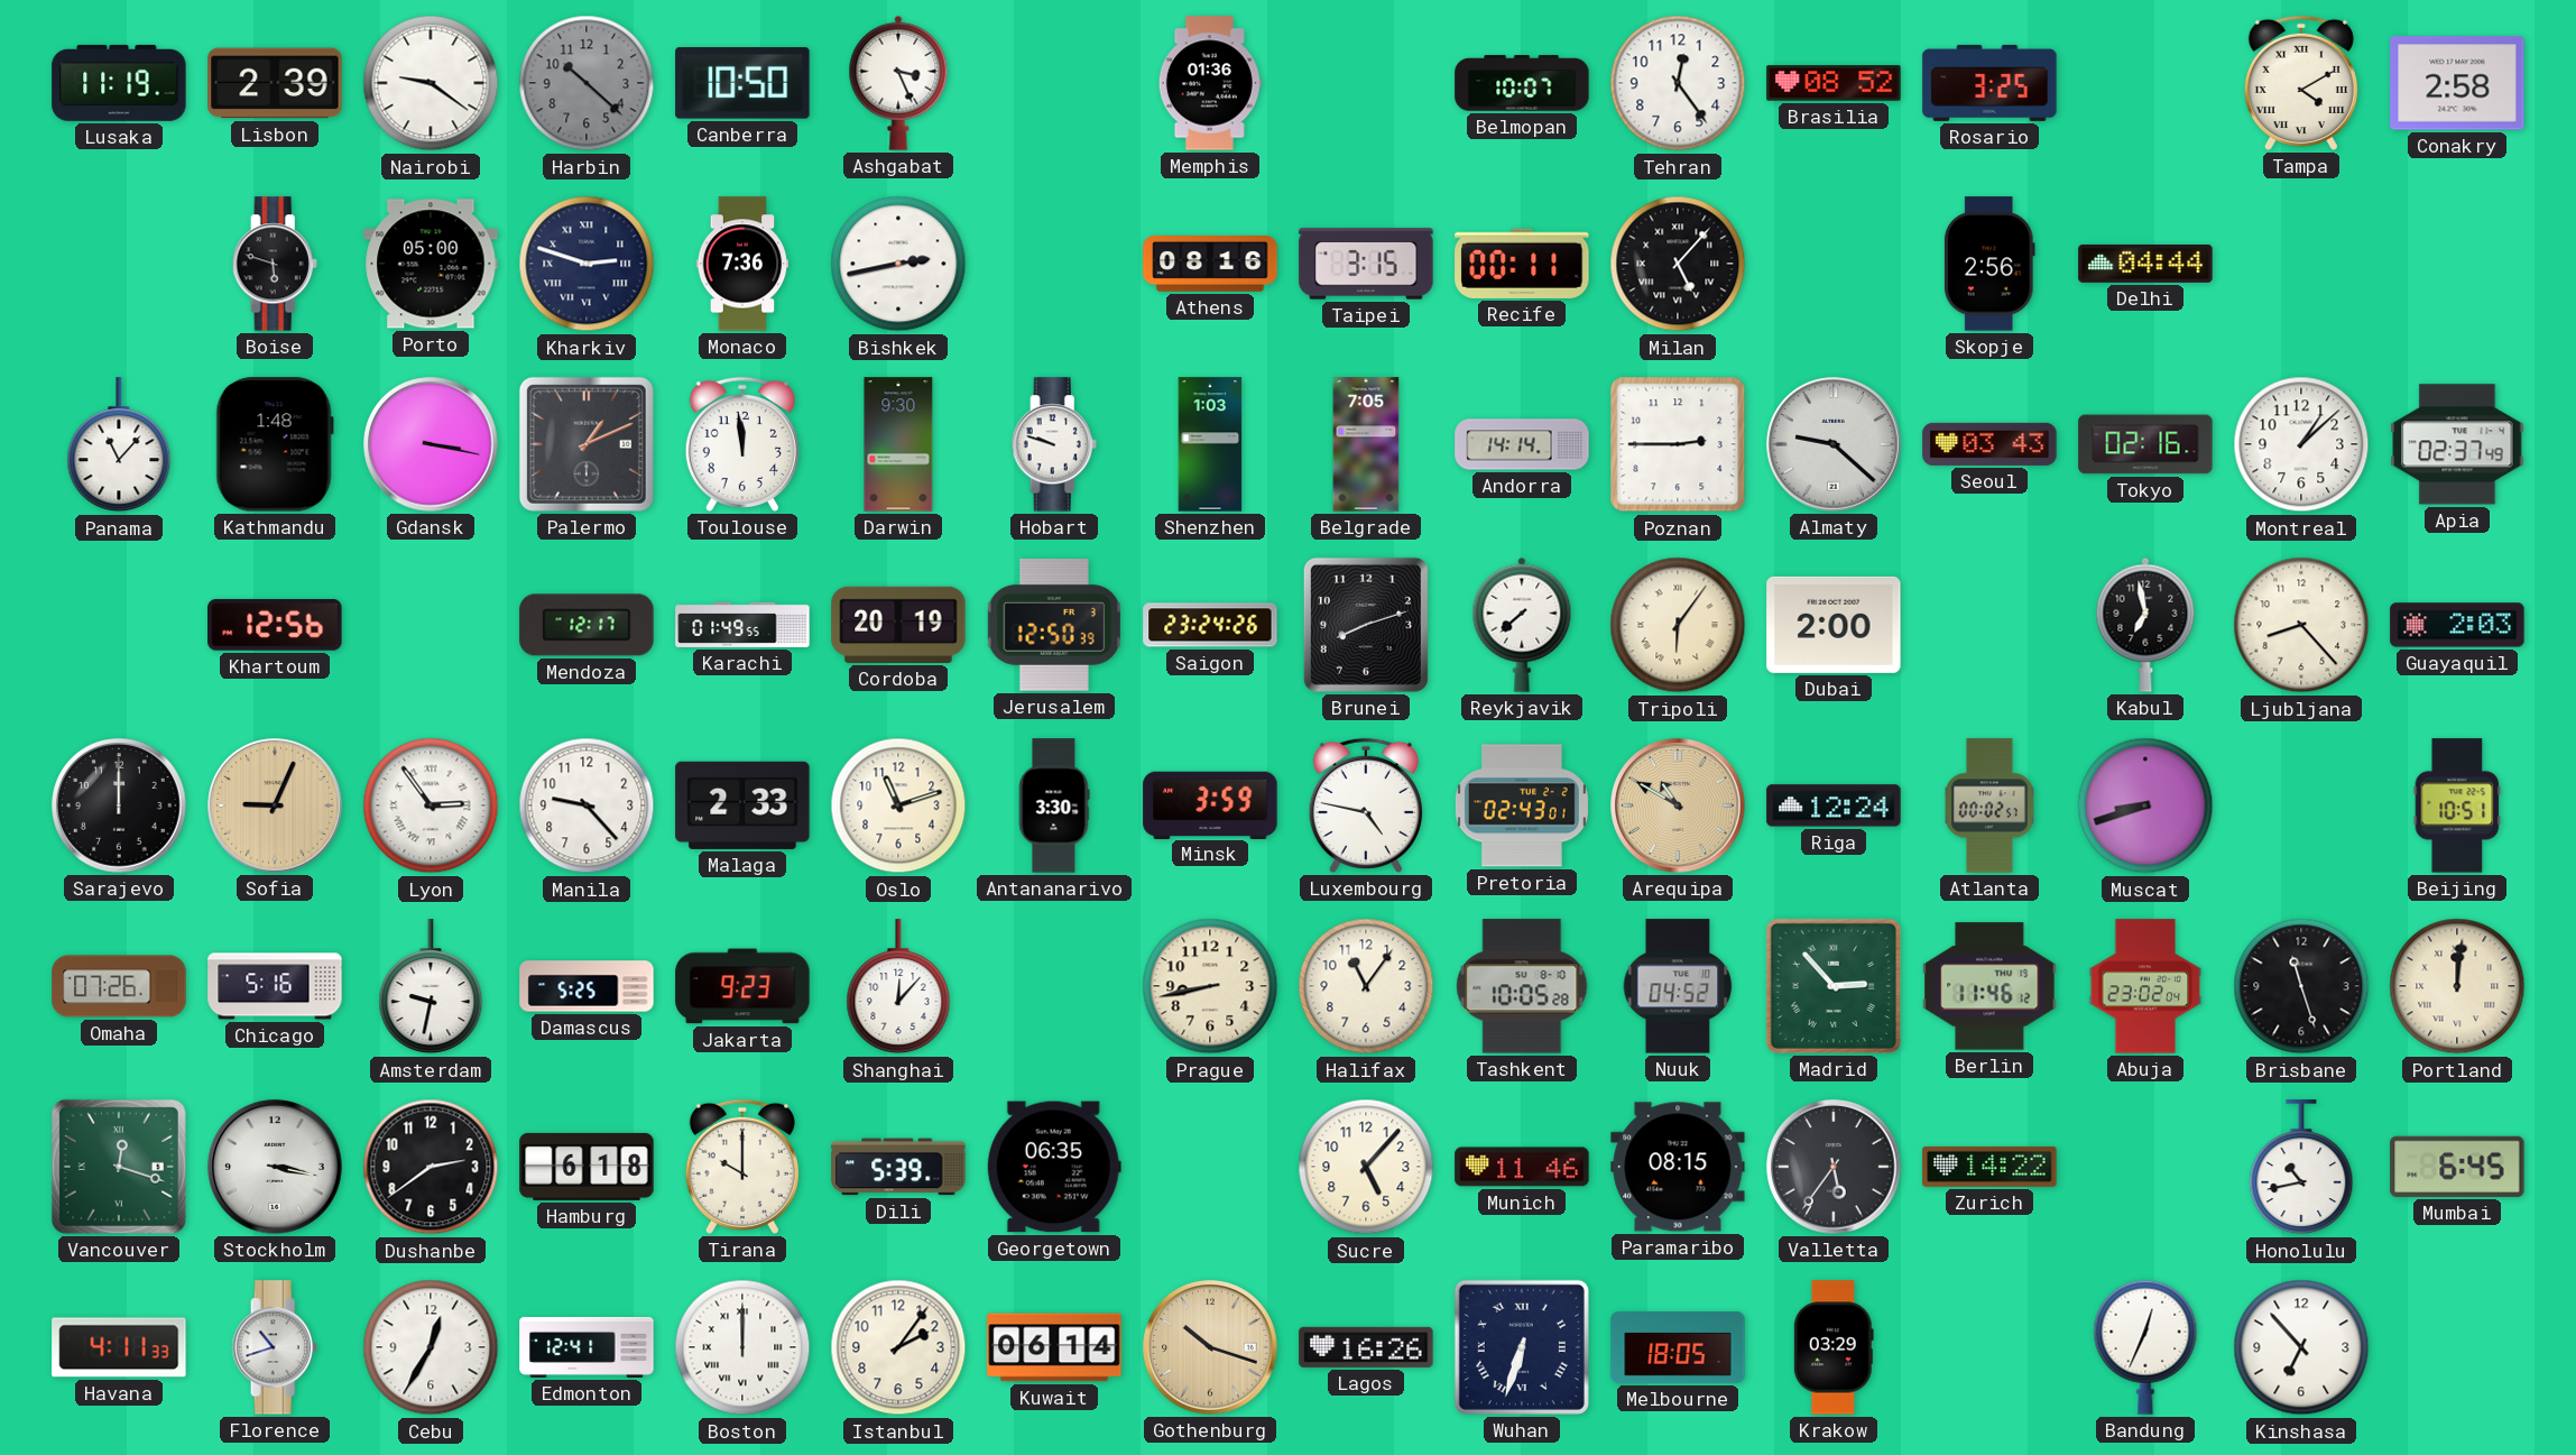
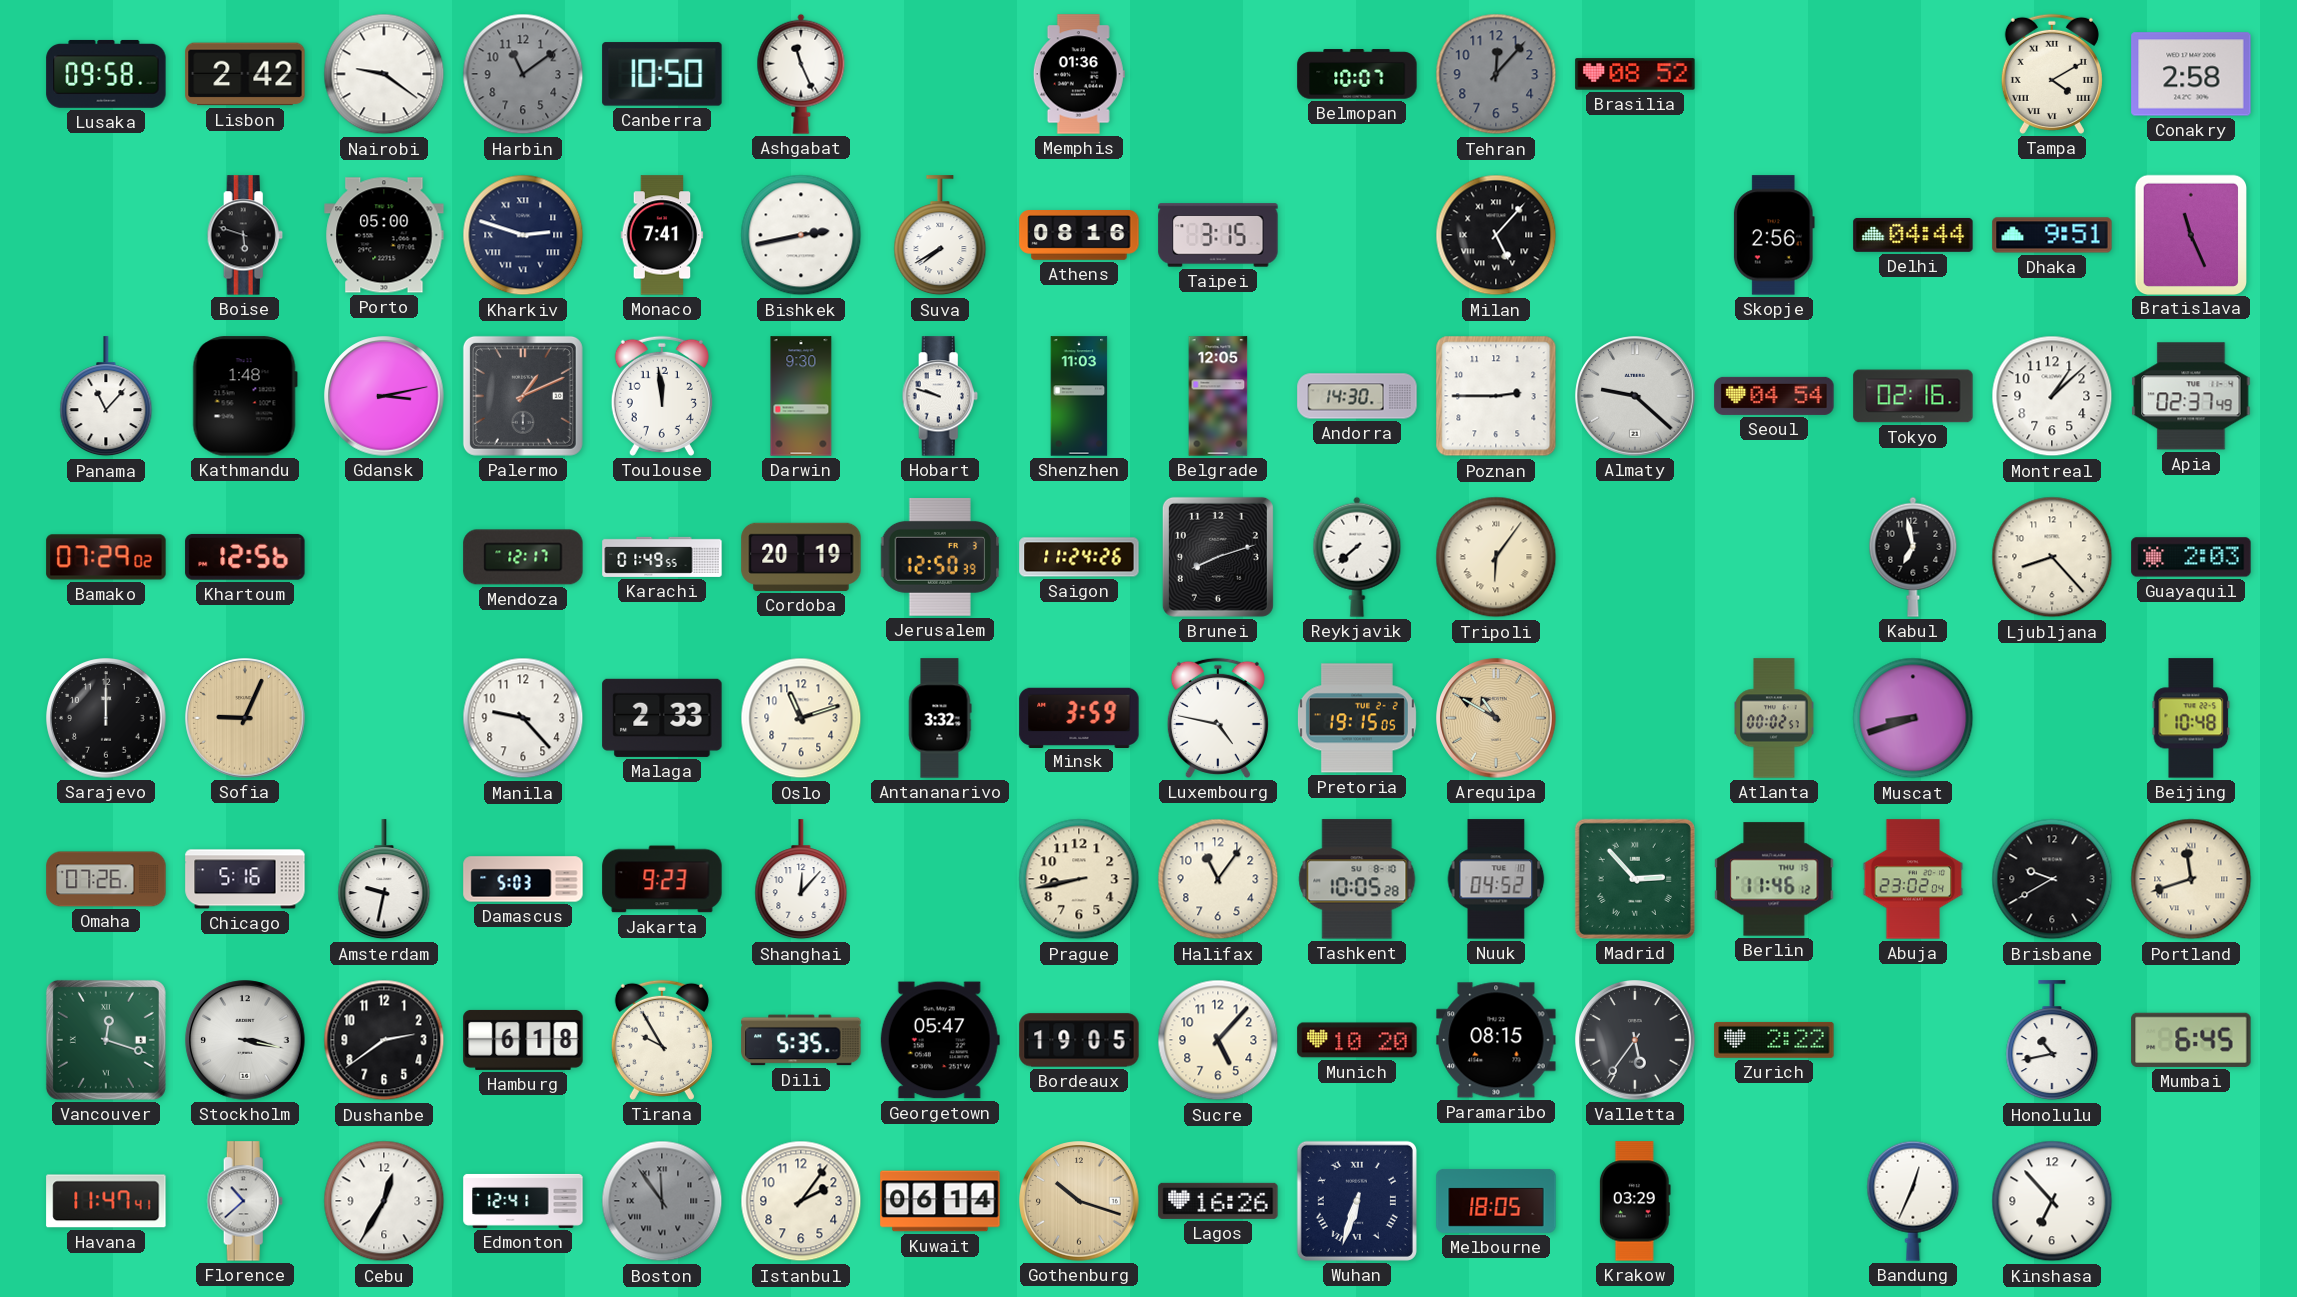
Lusaka: 11:19 -> 09:58 (106, 74)
Lisbon: 2:39 -> 2:42 (245, 74)
Harbin: 10:22 -> 11:09 (523, 74)
Ashgabat: 3:26 -> 11:26 (801, 74)
Tehran: 12:24 -> 12:07 (1496, 74)
Tehran dial: white -> grey (1496, 74)
Rosario: 3:25 -> none (1989, 83)
Monaco: 7:36 -> 7:41 (662, 235)
Suva: none -> 7:40 (940, 236)
Recife: 00:11 -> none (1522, 264)
Dhaka: none -> 9:51 (2052, 235)
Bratislava: none -> 11:26 (2190, 234)
Gdansk: 3:17 -> 3:13 (384, 396)
Shenzhen: 1:03 -> 11:03 (1079, 396)
Belgrade: 7:05 -> 12:05 (1218, 396)
Andorra: 14:14 -> 14:30 (1357, 396)
Seoul: 03:43 -> 04:54 (1774, 396)
Bamako: none -> 07:29 (106, 557)
Saigon: 23:24 -> 11:24 (1079, 557)
Dubai: 2:00 -> none (1834, 625)
Lyon: 2:54 -> none (431, 805)
Antananarivo: 3:30 -> 3:32 (940, 718)
Pretoria: 02:43 -> 19:15 (1357, 718)
Riga: 12:24 -> none (1834, 805)
Beijing: 10:51 -> 10:48 (2191, 718)
Damascus: 5:25 -> 5:03 (523, 879)
Brisbane: 11:27 -> 9:40 (2052, 879)
Portland: 12:01 -> 11:42 (2191, 879)
Tirana: 10:00 -> 9:55 (662, 1040)
Dili: 5:39 -> 5:35 (801, 1040)
Georgetown: 06:35 -> 05:47 (940, 1040)
Bordeaux: none -> 19:05 (1079, 1040)
Munich: 11:46 -> 10:20 (1357, 1040)
Zurich: 14:22 -> 2:22 (1774, 1040)
Havana: 4:11 -> 11:47 (106, 1201)
Florence: 10:42 -> 10:38 (245, 1201)
Boston: 12:00 -> 11:54 (662, 1201)
Boston dial: white -> grey (662, 1201)
